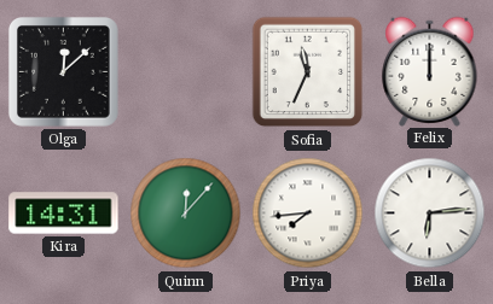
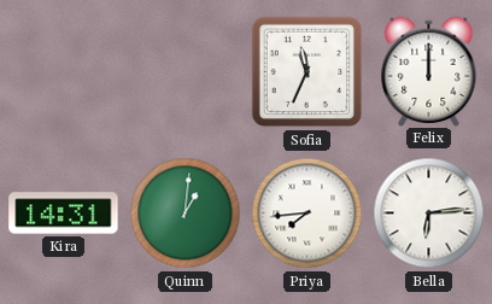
Olga: 12:08 -> none (63, 71)
Quinn: 12:07 -> 1:01 (186, 214)
